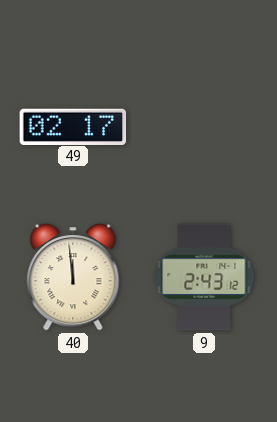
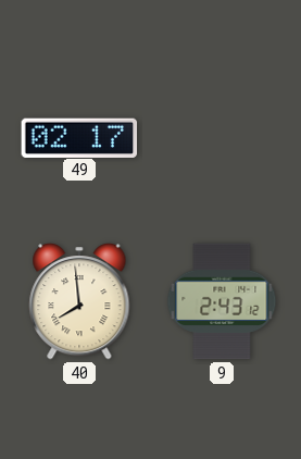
40: 11:59 -> 7:59 (79, 301)
